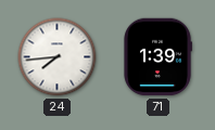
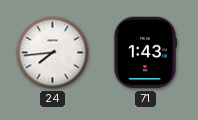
71: 1:39 -> 1:43 (145, 53)
